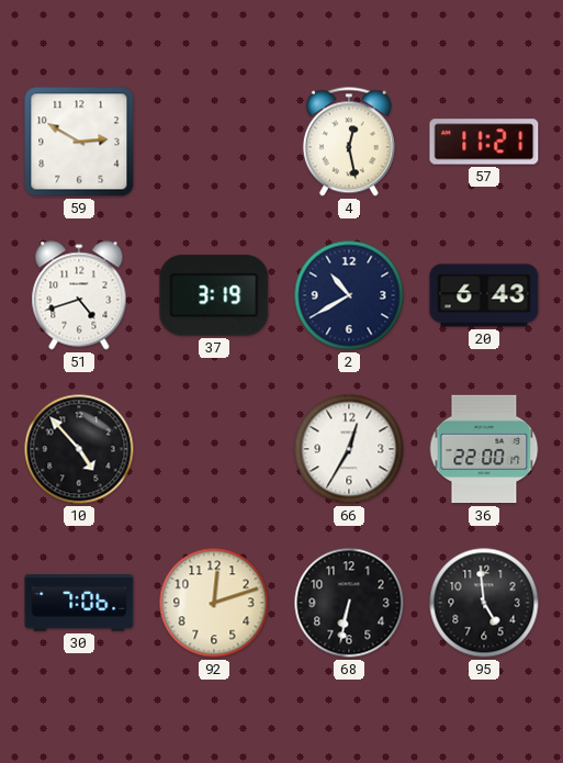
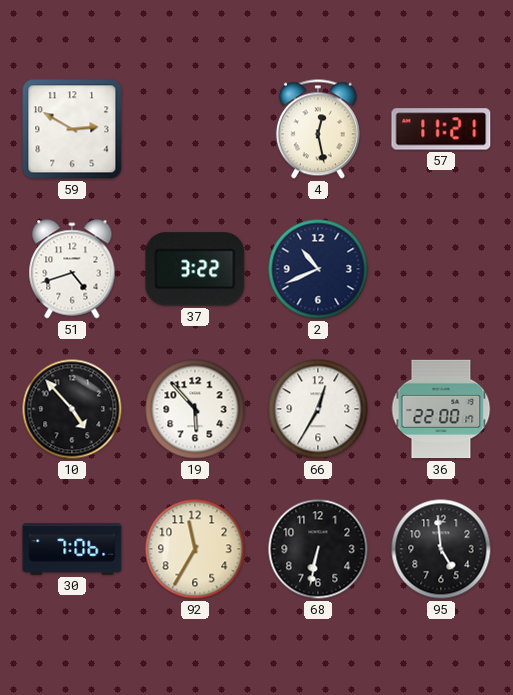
37: 3:19 -> 3:22 (195, 269)
2: 10:40 -> 10:41 (318, 269)
20: 6:43 -> none (484, 295)
19: none -> 5:53 (195, 409)
92: 12:12 -> 11:35 (195, 549)
